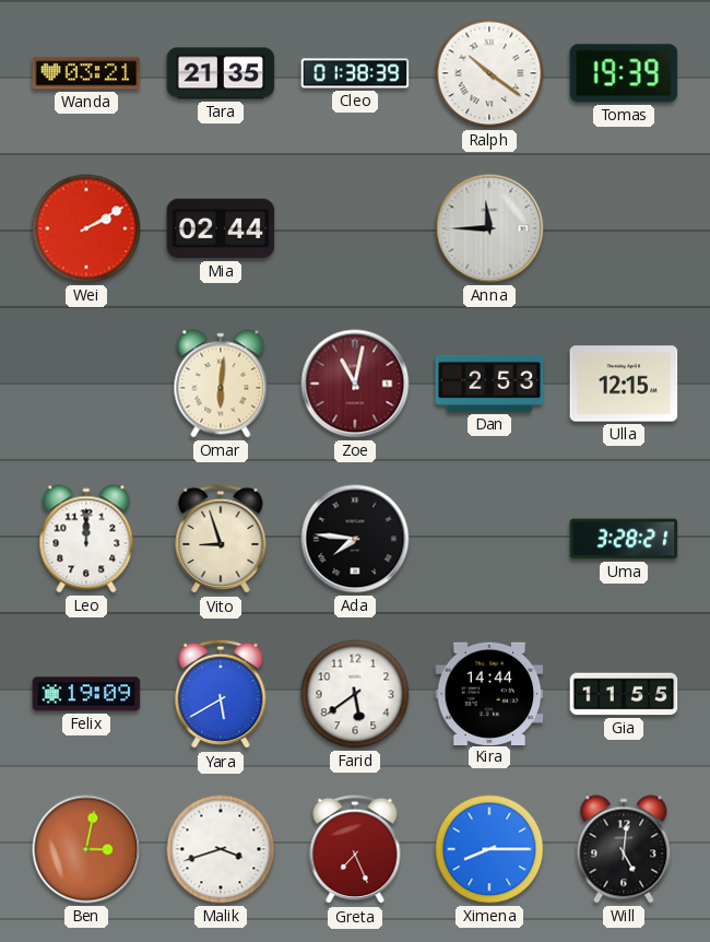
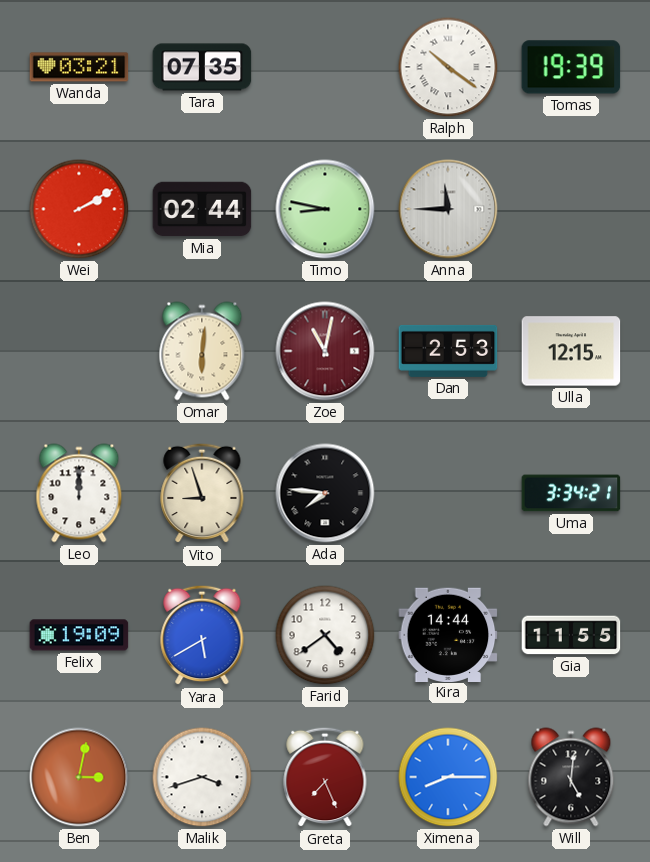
Tara: 21:35 -> 07:35 (202, 67)
Cleo: 01:38 -> none (355, 73)
Timo: none -> 8:47 (325, 209)
Uma: 3:28 -> 3:34 (571, 493)
Farid: 5:39 -> 4:39 (325, 635)
